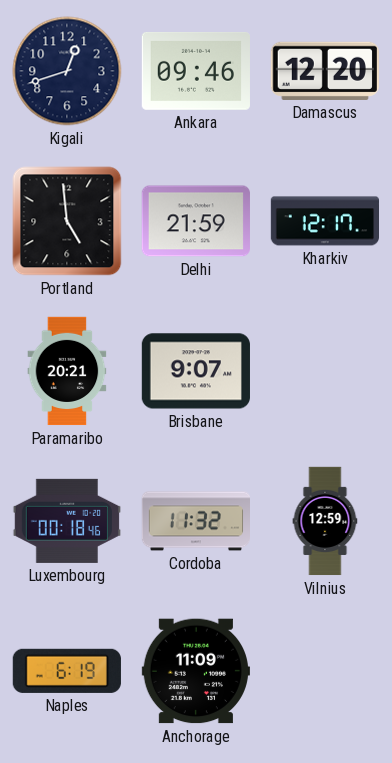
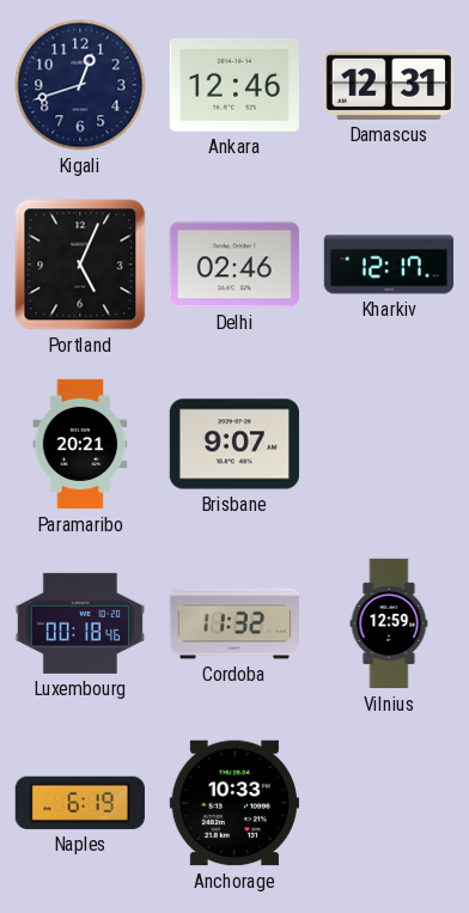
Ankara: 09:46 -> 12:46 (234, 85)
Damascus: 12:20 -> 12:31 (389, 85)
Portland: 4:59 -> 5:04 (80, 264)
Delhi: 21:59 -> 02:46 (234, 264)
Anchorage: 11:09 -> 10:33 (234, 803)
